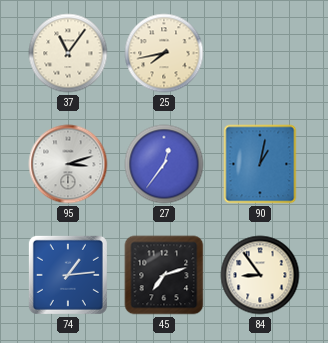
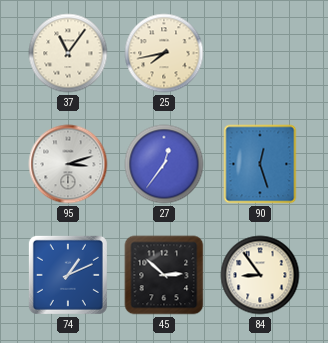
90: 1:02 -> 12:27 (260, 164)
74: 1:14 -> 1:11 (68, 275)
45: 7:12 -> 2:52 (164, 275)
